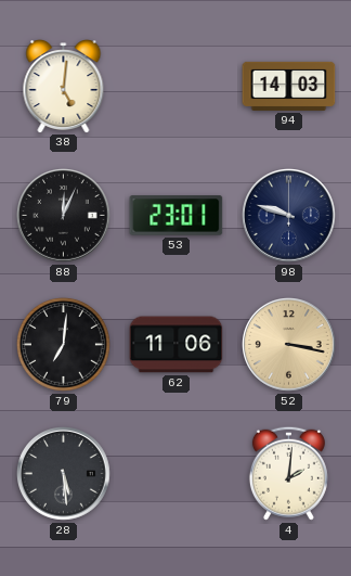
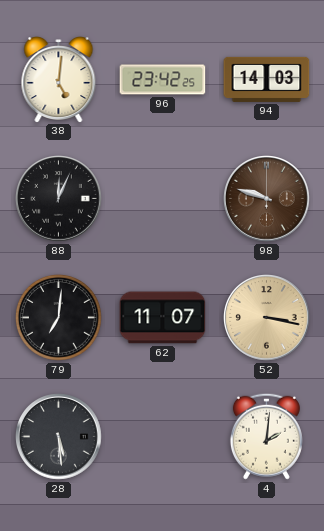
96: none -> 23:42 (163, 80)
53: 23:01 -> none (177, 216)
98 dial: navy -> brown (267, 199)
62: 11:06 -> 11:07 (163, 318)
